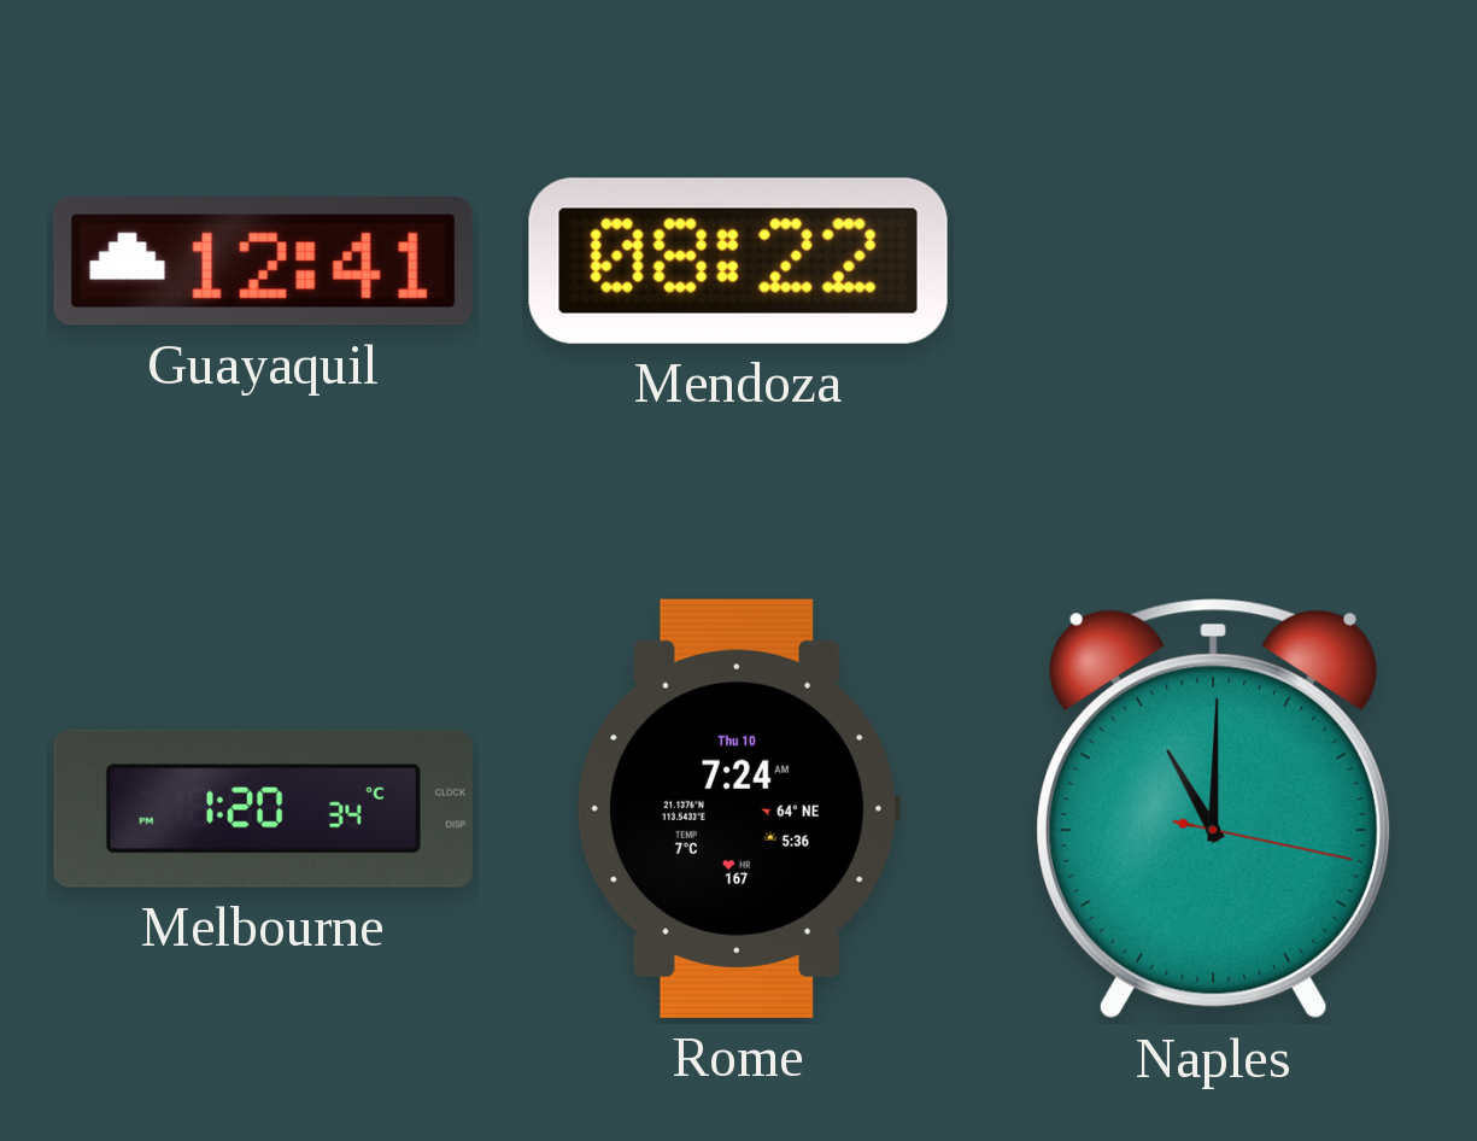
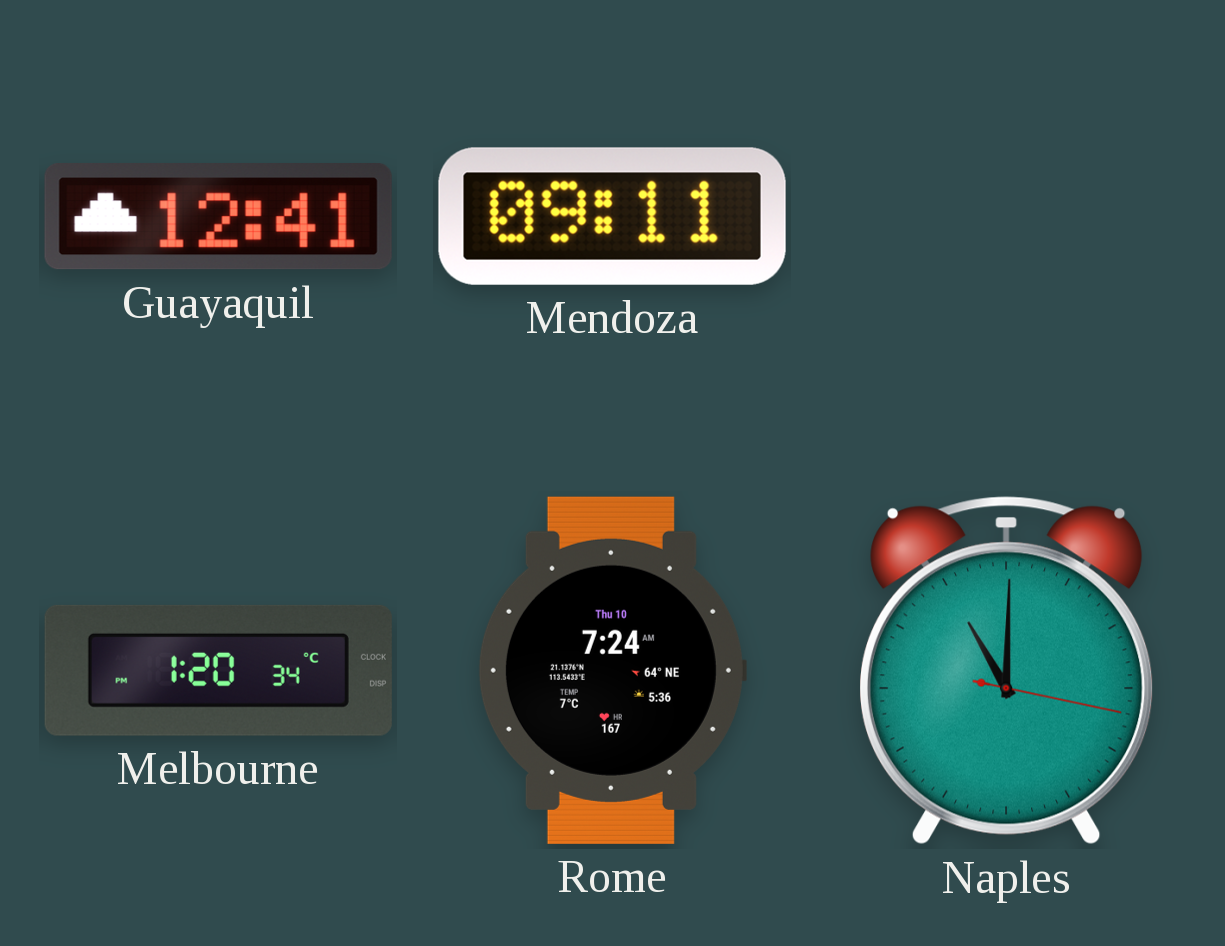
Mendoza: 08:22 -> 09:11 (612, 216)
